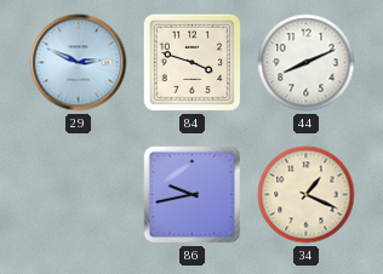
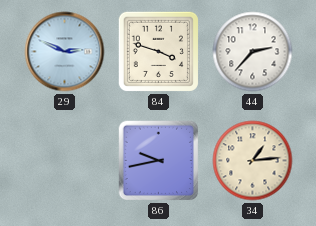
44: 8:11 -> 2:37 (253, 52)
34: 1:19 -> 1:14 (253, 161)
